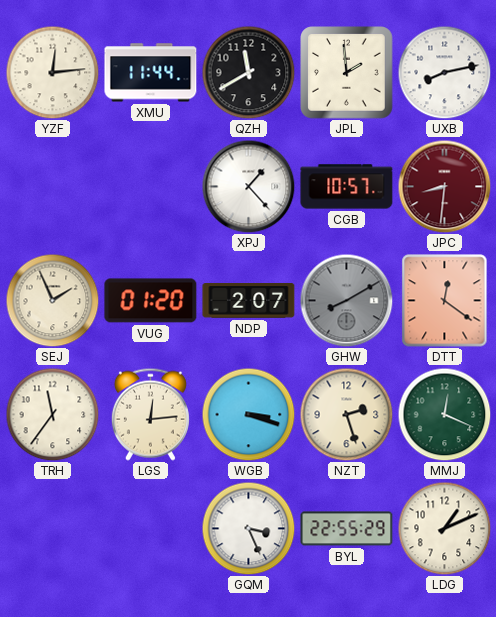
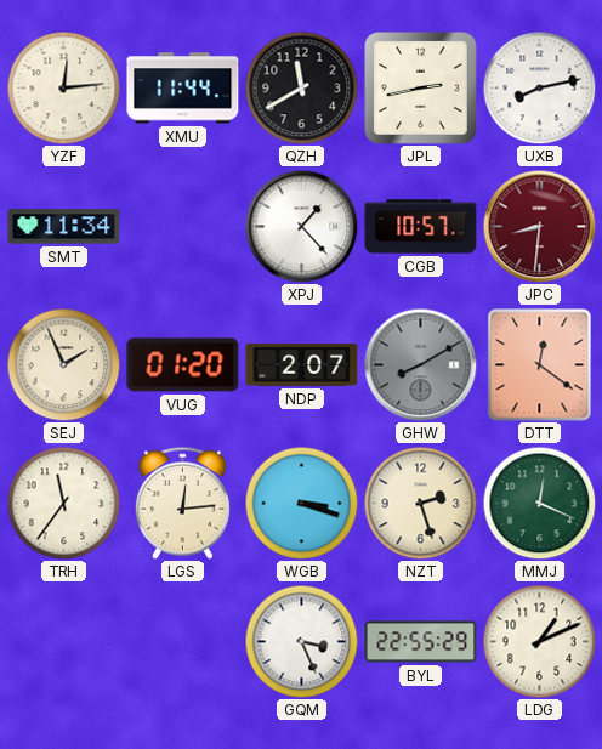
JPL: 1:59 -> 2:43 (421, 89)
SMT: none -> 11:34 (64, 227)
